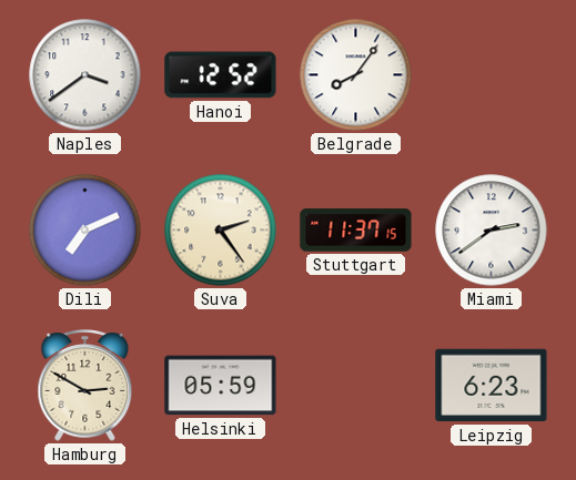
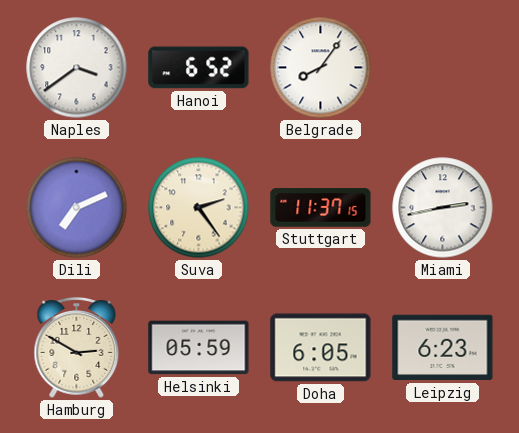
Hanoi: 12:52 -> 6:52 (199, 68)
Miami: 2:39 -> 2:43 (443, 208)
Doha: none -> 6:05 (321, 348)
